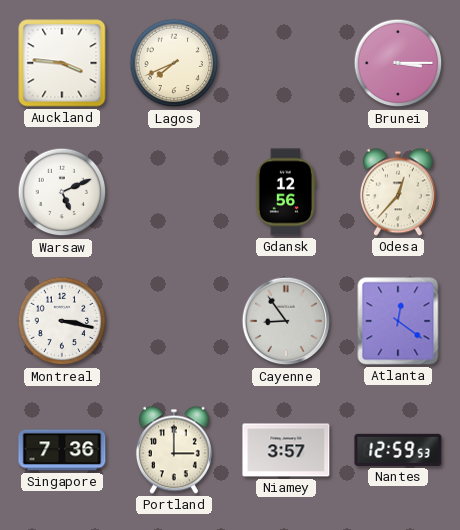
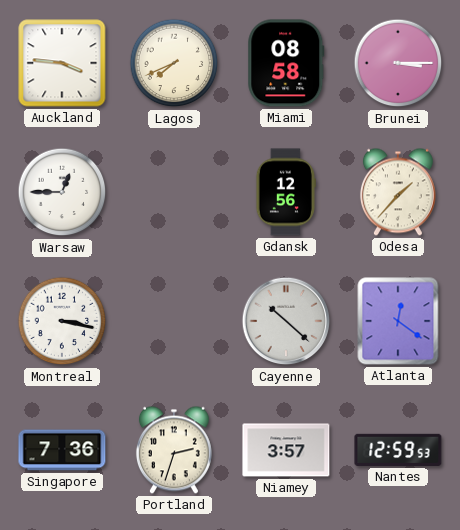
Miami: none -> 08:58 (286, 63)
Warsaw: 5:11 -> 12:45 (62, 192)
Odesa: 12:37 -> 1:37 (398, 192)
Cayenne: 8:54 -> 10:22 (286, 321)
Portland: 3:00 -> 2:33 (174, 450)
